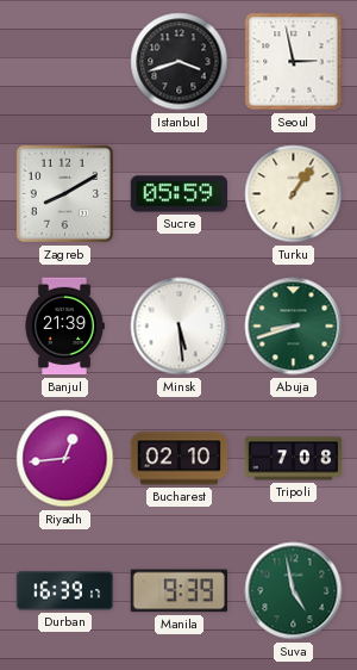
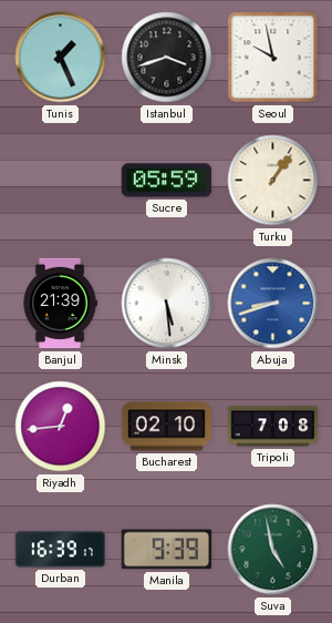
Tunis: none -> 1:26 (61, 58)
Seoul: 2:58 -> 9:58 (273, 58)
Zagreb: 8:10 -> none (64, 193)
Abuja dial: green -> blue (273, 304)
